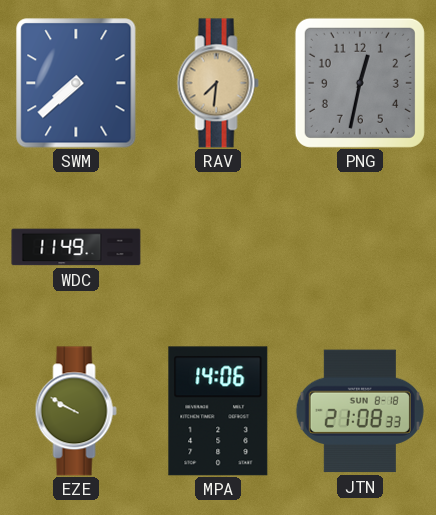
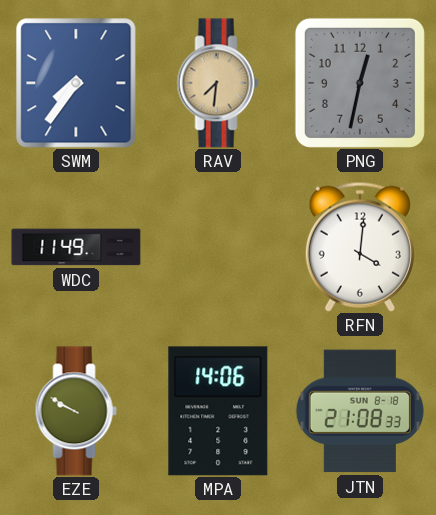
SWM: 7:38 -> 7:36 (76, 83)
RFN: none -> 4:01 (360, 247)
